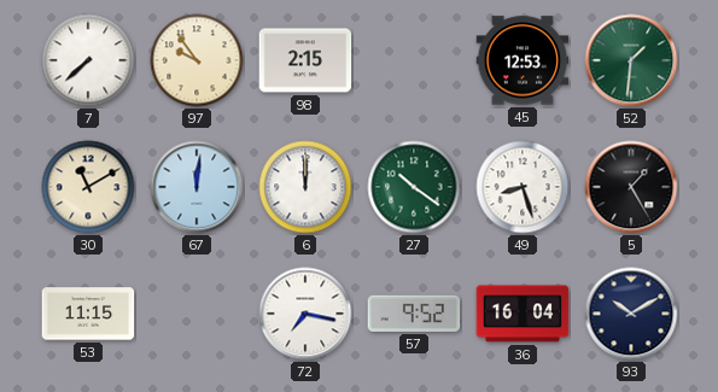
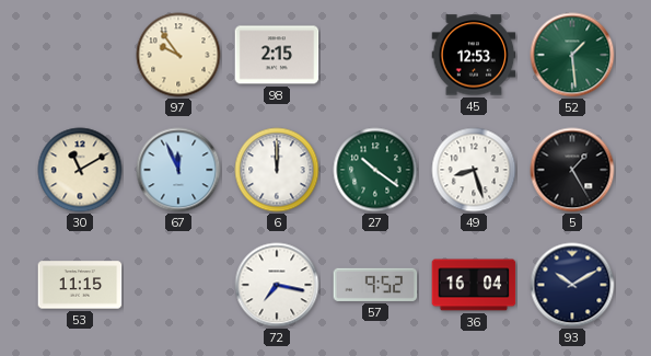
7: 7:38 -> none (88, 60)
52: 1:31 -> 1:29 (572, 55)
67: 12:01 -> 11:56 (178, 170)
